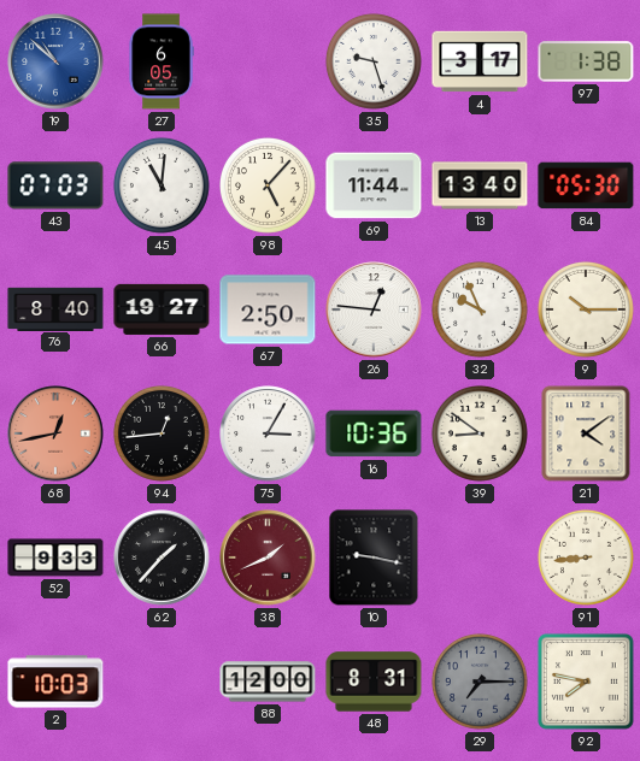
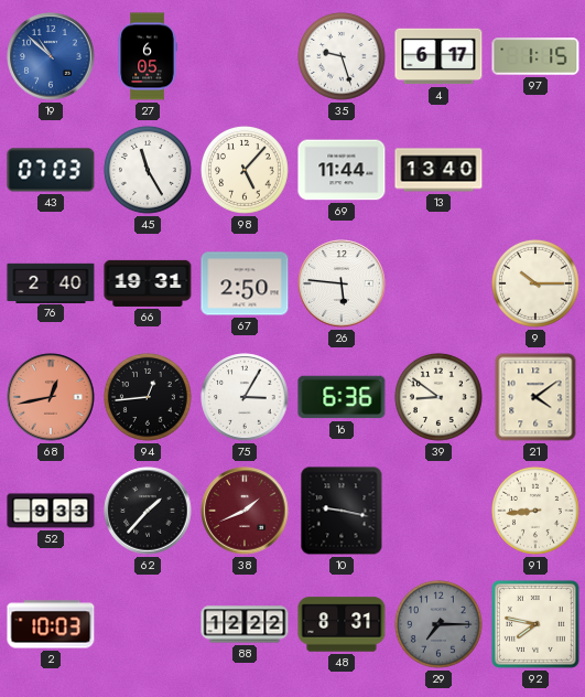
4: 3:17 -> 6:17 (438, 56)
97: 1:38 -> 1:15 (535, 56)
45: 11:01 -> 11:25 (148, 170)
84: 05:30 -> none (586, 185)
76: 8:40 -> 2:40 (51, 282)
66: 19:27 -> 19:31 (148, 283)
26: 12:46 -> 5:46 (342, 283)
32: 9:56 -> none (480, 309)
16: 10:36 -> 6:36 (342, 397)
88: 12:00 -> 12:22 (245, 624)
